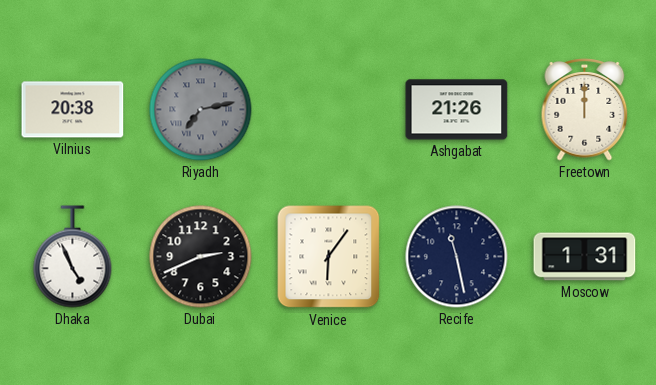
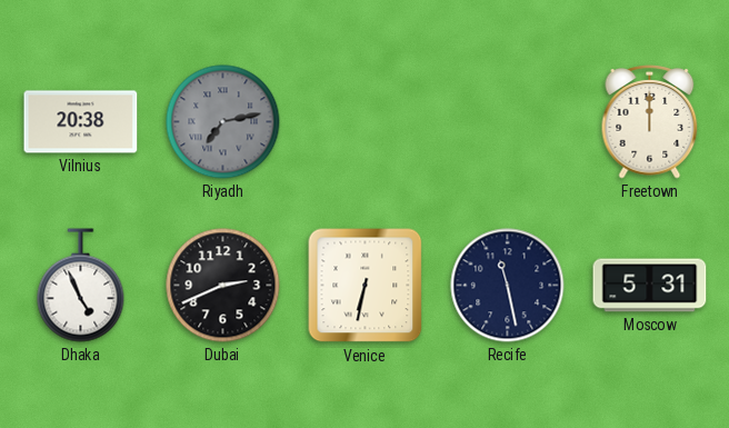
Ashgabat: 21:26 -> none (457, 110)
Venice: 6:06 -> 6:32 (366, 286)
Moscow: 1:31 -> 5:31 (650, 286)
